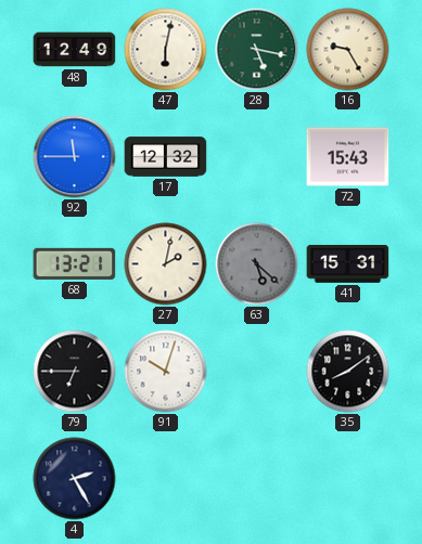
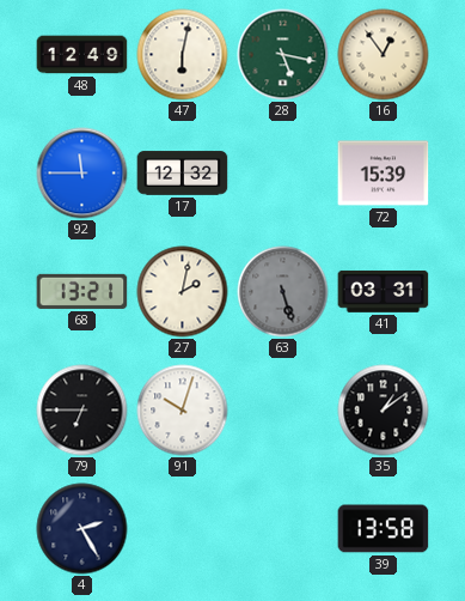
16: 9:25 -> 12:54 (384, 55)
72: 15:43 -> 15:39 (384, 174)
63: 5:22 -> 5:27 (283, 292)
41: 15:31 -> 03:31 (384, 291)
35: 8:09 -> 1:09 (384, 411)
39: none -> 13:58 (384, 529)
